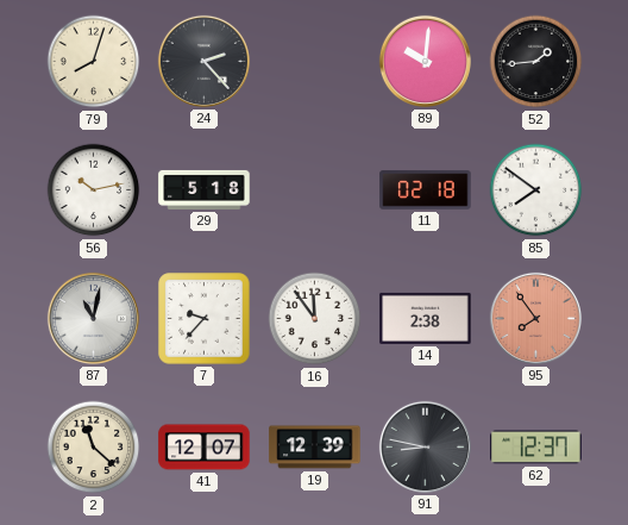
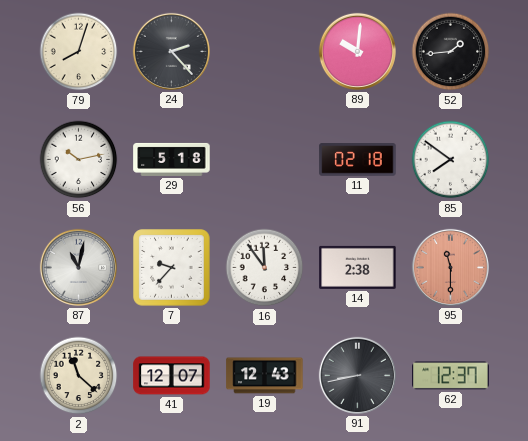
95: 7:54 -> 11:30 (450, 267)
19: 12:39 -> 12:43 (265, 376)
91: 8:47 -> 8:43 (357, 375)
